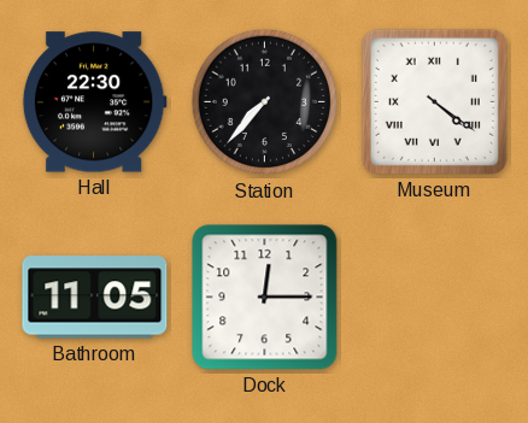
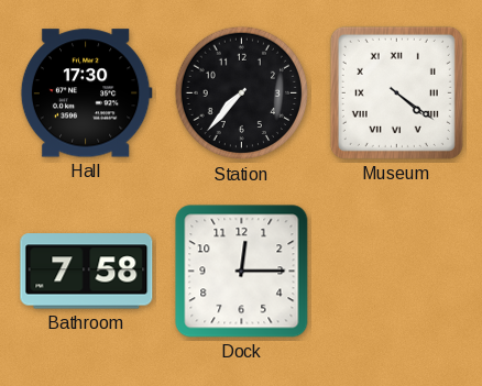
Hall: 22:30 -> 17:30 (86, 93)
Bathroom: 11:05 -> 7:58 (87, 272)
